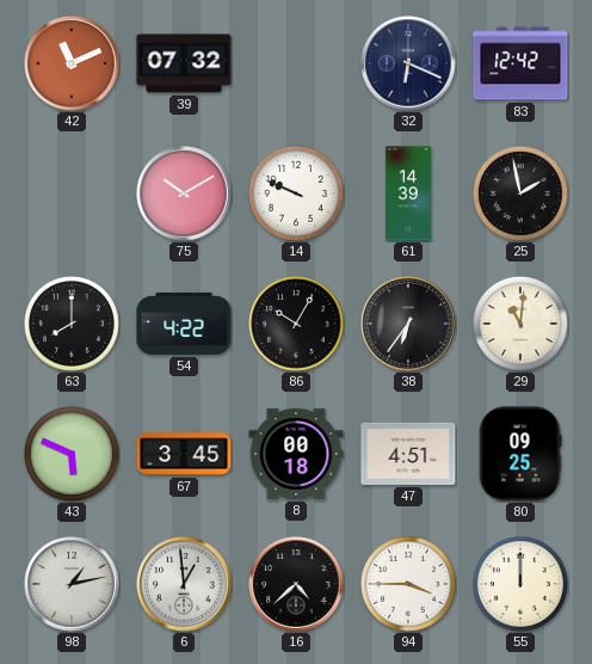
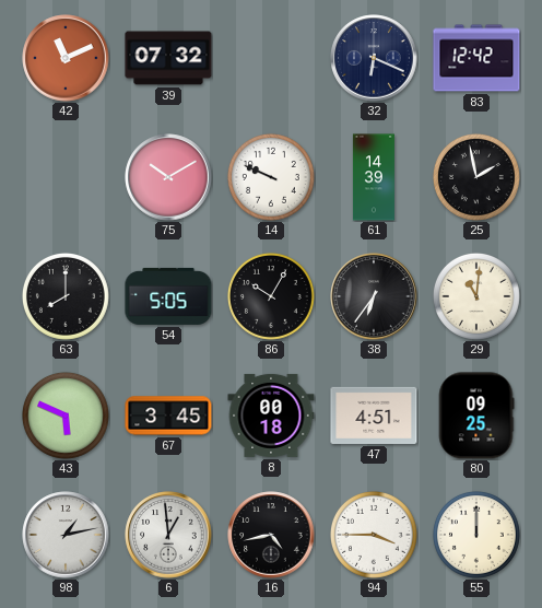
54: 4:22 -> 5:05 (168, 296)
16: 4:38 -> 4:43 (271, 535)
